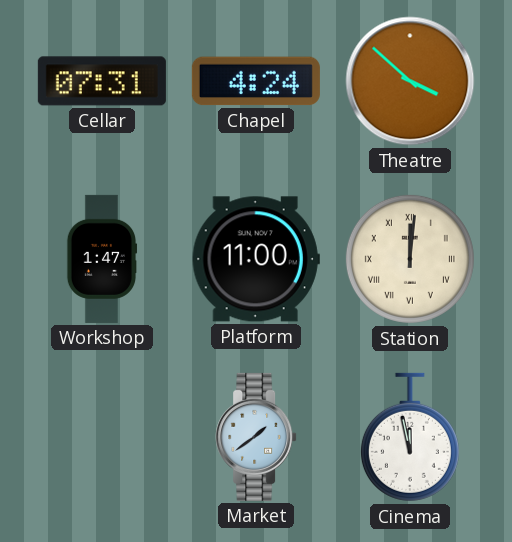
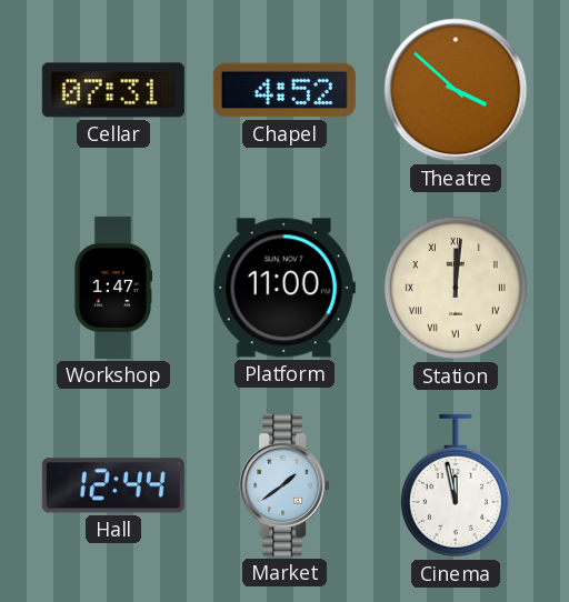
Chapel: 4:24 -> 4:52 (284, 90)
Hall: none -> 12:44 (113, 485)
